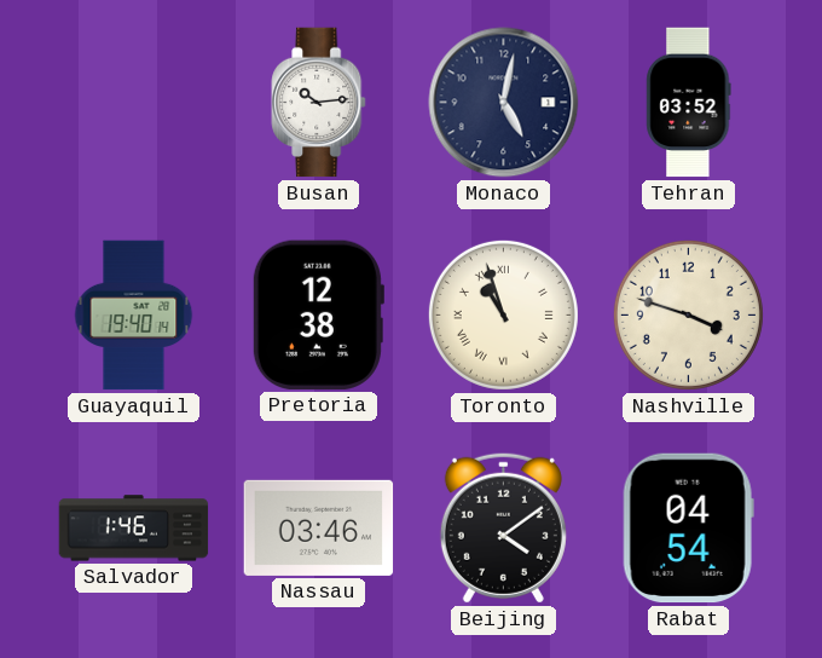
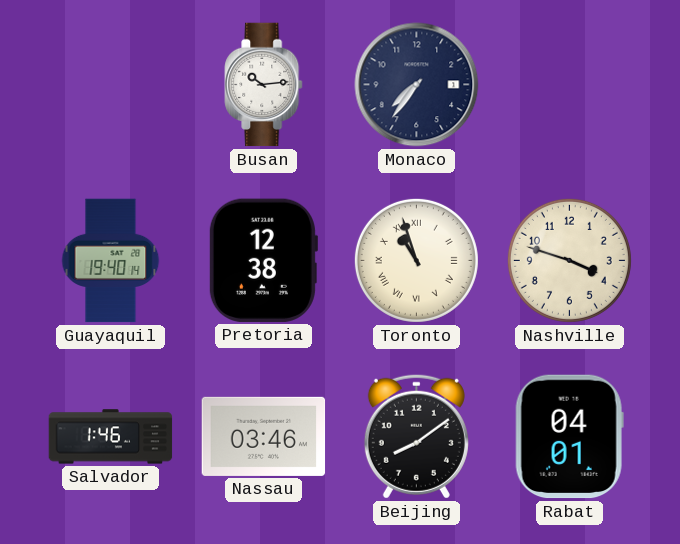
Monaco: 5:02 -> 7:36 (417, 85)
Tehran: 03:52 -> none (689, 103)
Beijing: 4:09 -> 8:09 (416, 436)
Rabat: 04:54 -> 04:01 (569, 437)
